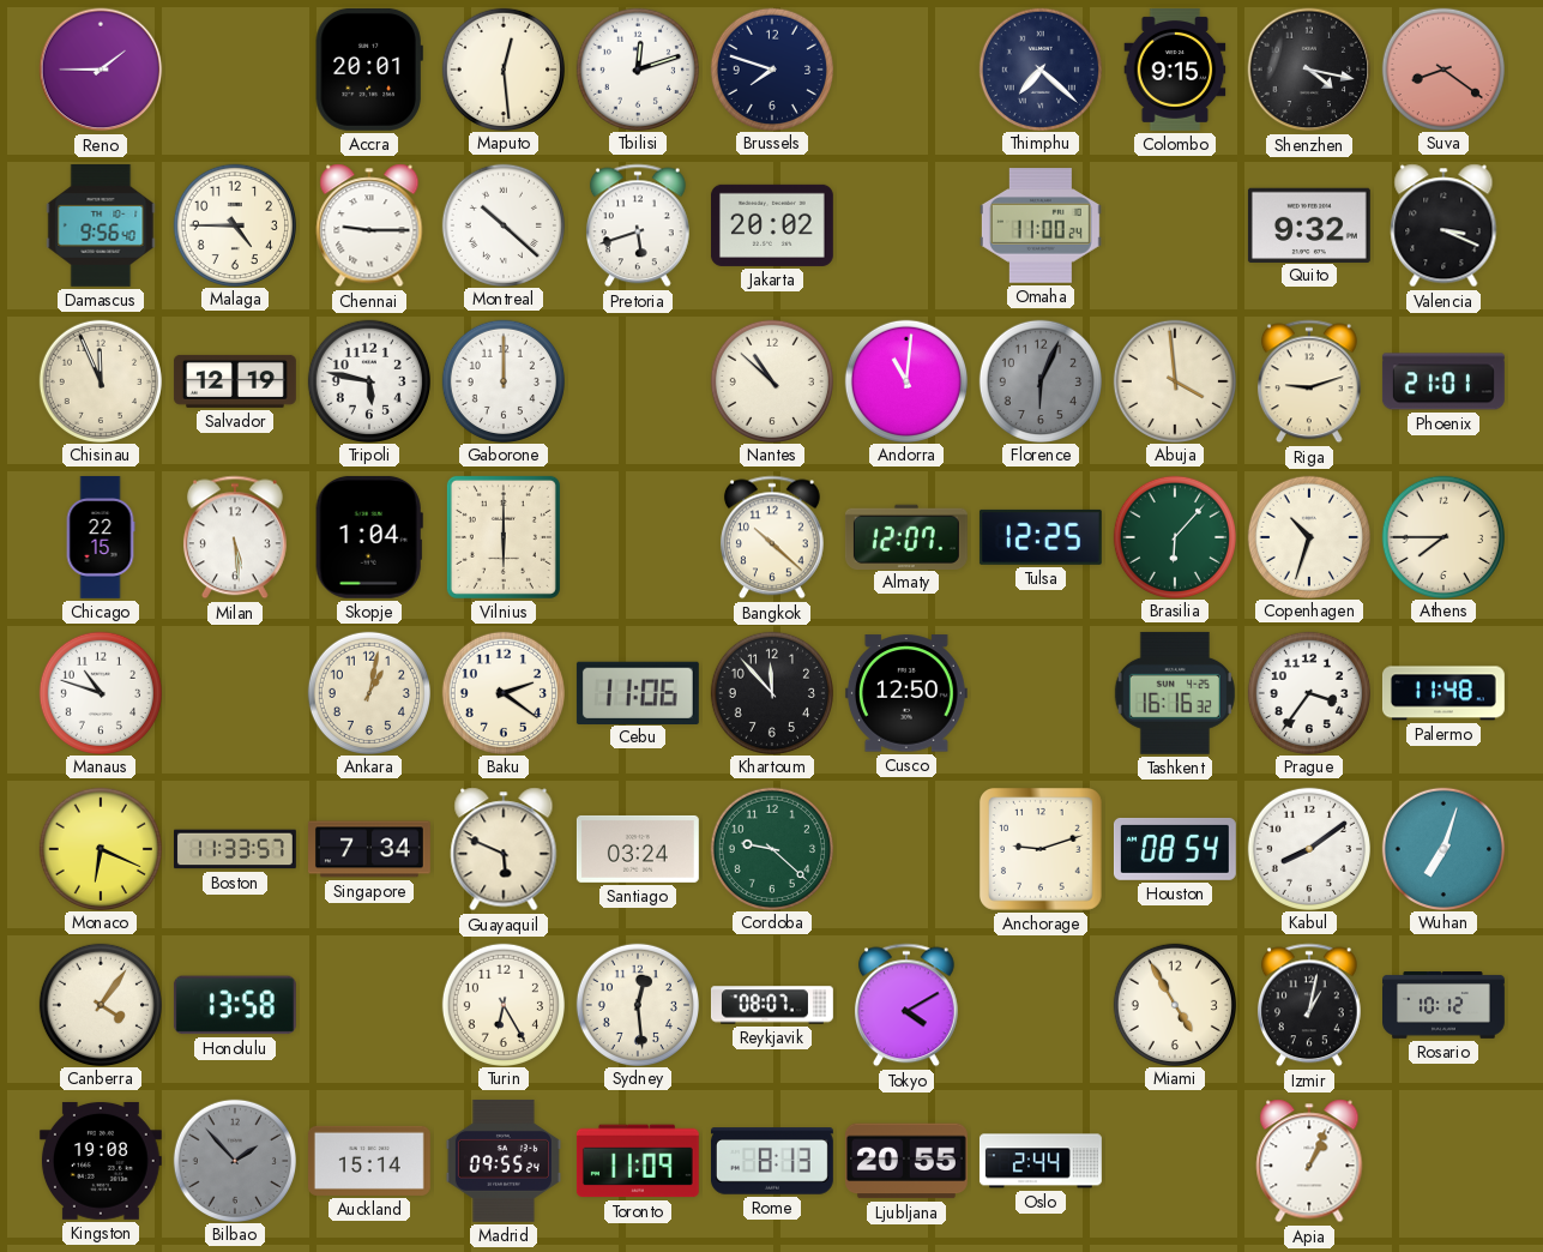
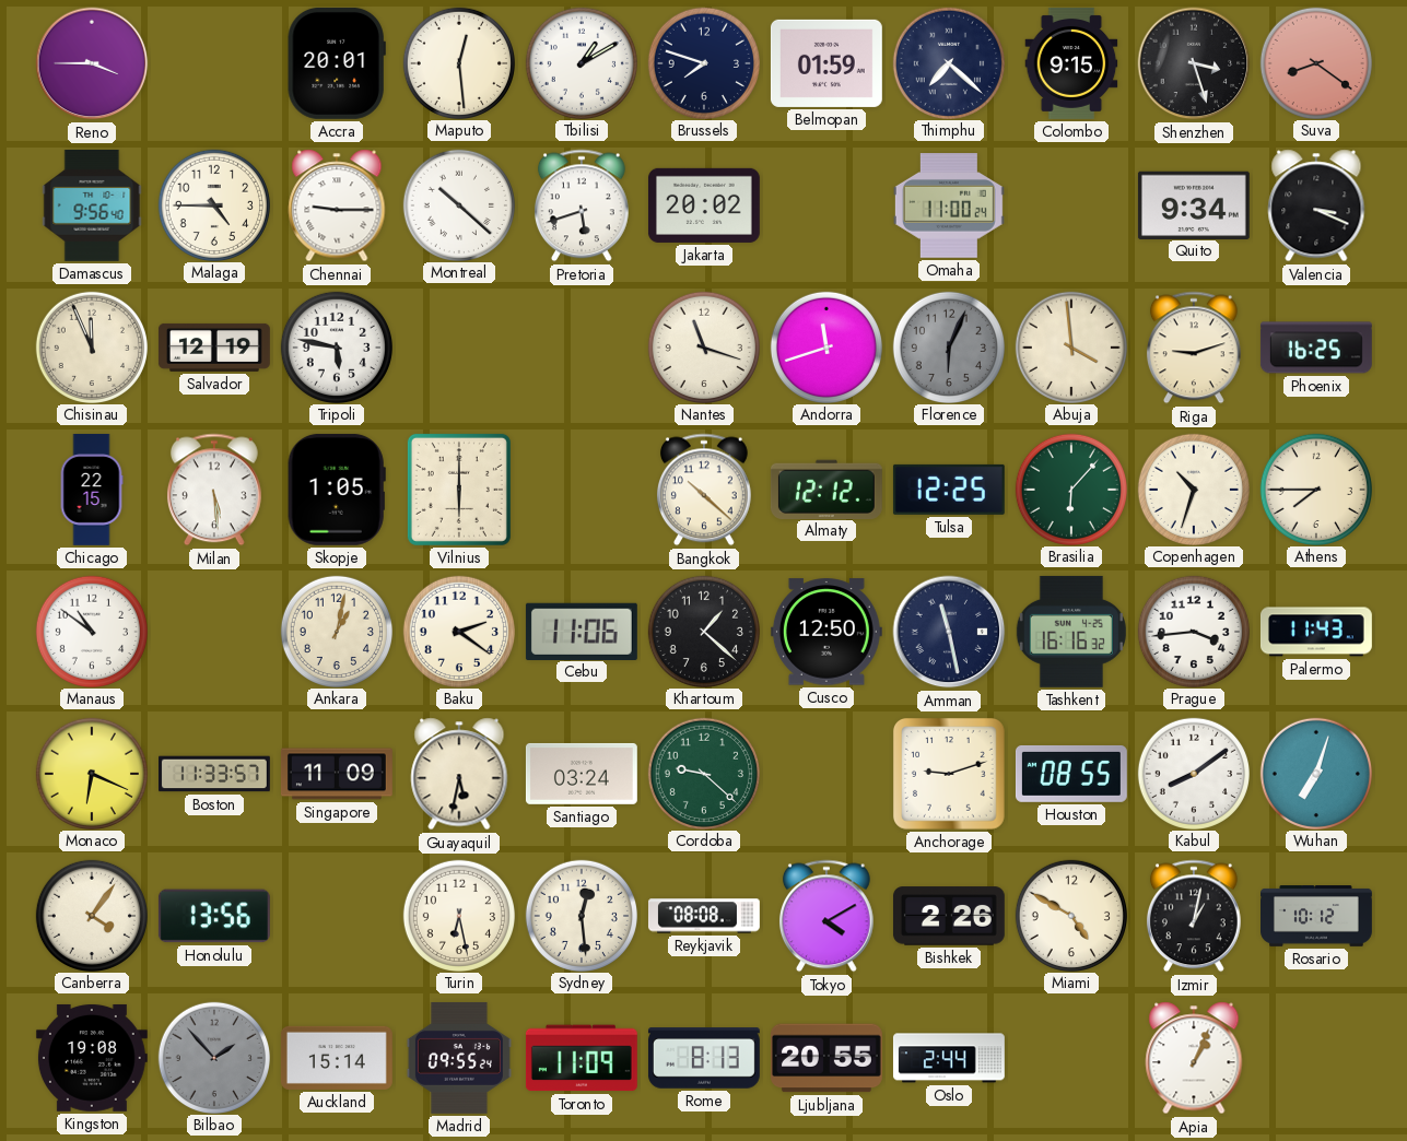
Reno: 1:45 -> 3:45 (92, 63)
Tbilisi: 12:12 -> 1:10 (581, 62)
Belmopan: none -> 01:59 (826, 63)
Shenzhen: 4:17 -> 3:27 (1194, 63)
Quito: 9:32 -> 9:34 (1194, 204)
Gaborone: 12:00 -> none (502, 380)
Nantes: 10:52 -> 11:18 (703, 346)
Andorra: 11:01 -> 11:42 (825, 346)
Phoenix: 21:01 -> 16:25 (1316, 348)
Skopje: 1:04 -> 1:05 (337, 490)
Almaty: 12:07 -> 12:12 (826, 489)
Manaus: 10:48 -> 10:51 (91, 631)
Khartoum: 11:53 -> 1:22 (703, 631)
Amman: none -> 11:28 (949, 632)
Prague: 3:36 -> 3:44 (1193, 631)
Palermo: 11:48 -> 11:43 (1316, 632)
Singapore: 7:34 -> 11:09 (337, 774)
Guayaquil: 5:49 -> 5:32 (459, 774)
Houston: 08:54 -> 08:55 (1071, 774)
Honolulu: 13:58 -> 13:56 (214, 916)
Turin: 6:25 -> 6:28 (458, 915)
Reykjavik: 08:07 -> 08:08 (704, 916)
Bishkek: none -> 2:26 (949, 916)
Miami: 4:55 -> 4:50 (1070, 915)
